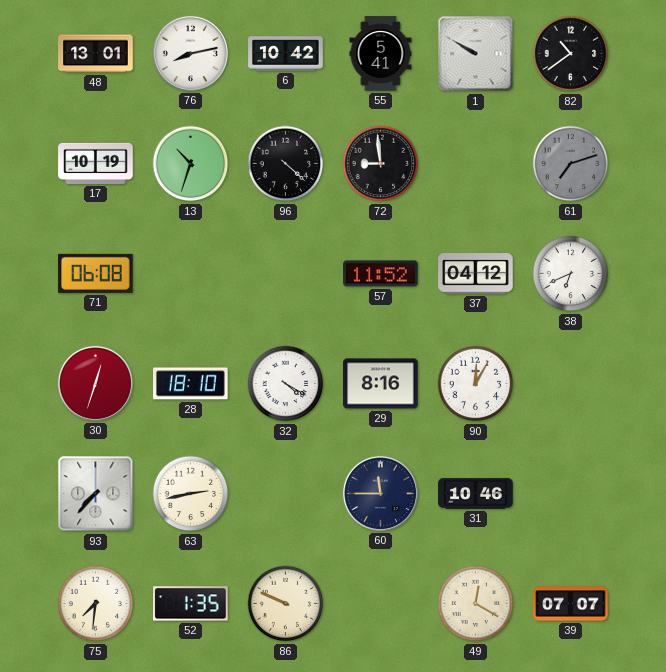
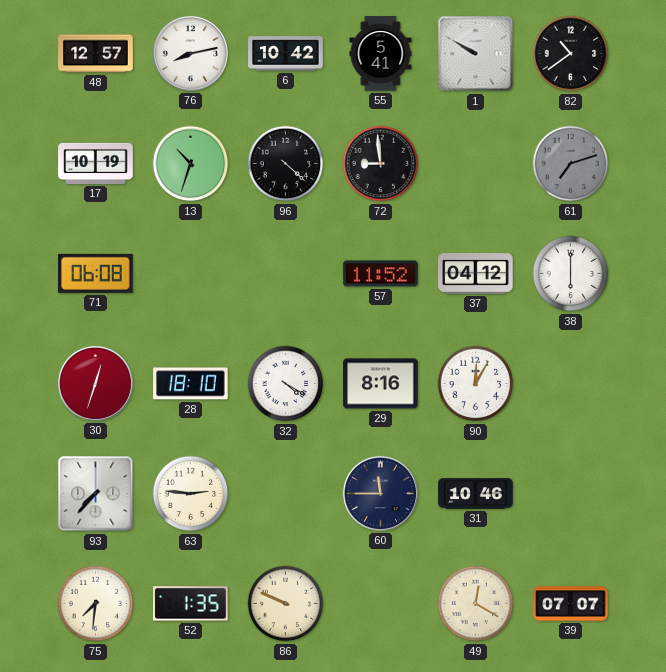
48: 13:01 -> 12:57 (96, 54)
38: 6:41 -> 6:00 (571, 274)
63: 2:43 -> 2:46 (191, 494)
